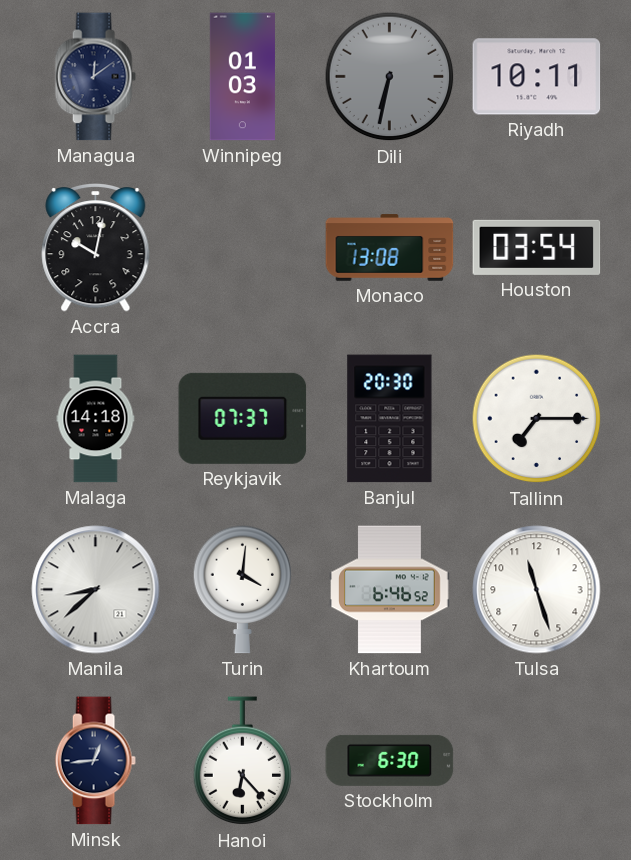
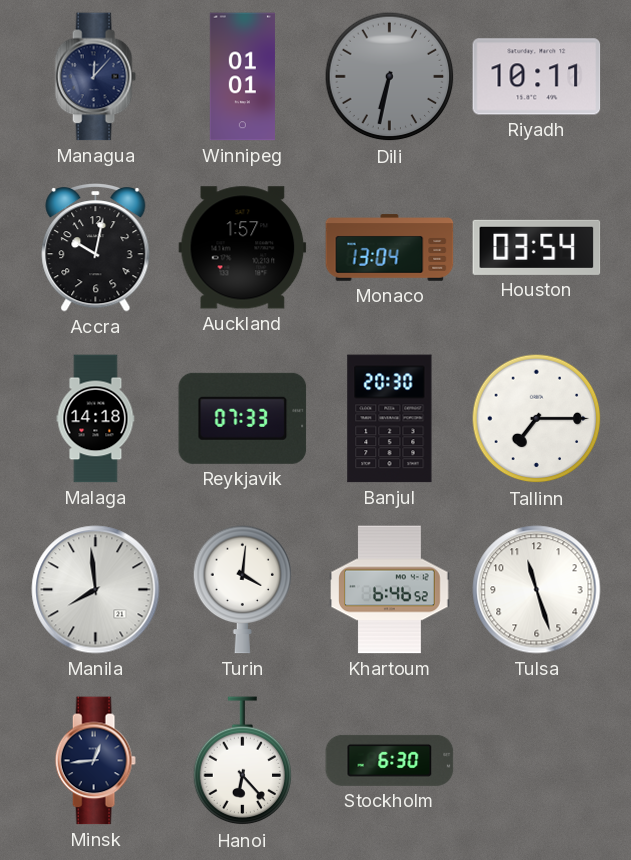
Managua: 12:09 -> 12:07 (95, 77)
Winnipeg: 01:03 -> 01:01 (242, 77)
Auckland: none -> 1:57 (243, 248)
Monaco: 13:08 -> 13:04 (390, 248)
Reykjavik: 07:37 -> 07:33 (243, 418)
Manila: 8:38 -> 7:59 (96, 590)
